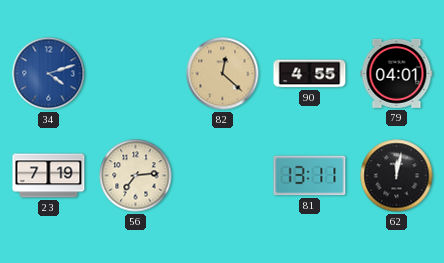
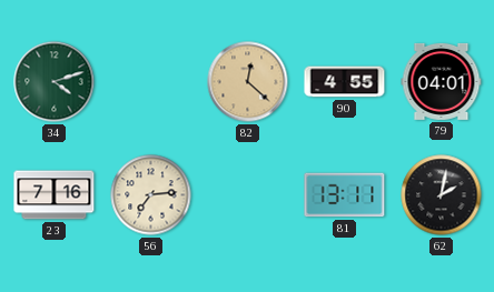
34 dial: blue -> green (55, 82)
23: 7:19 -> 7:16 (55, 195)
62: 12:02 -> 2:02 (442, 195)
